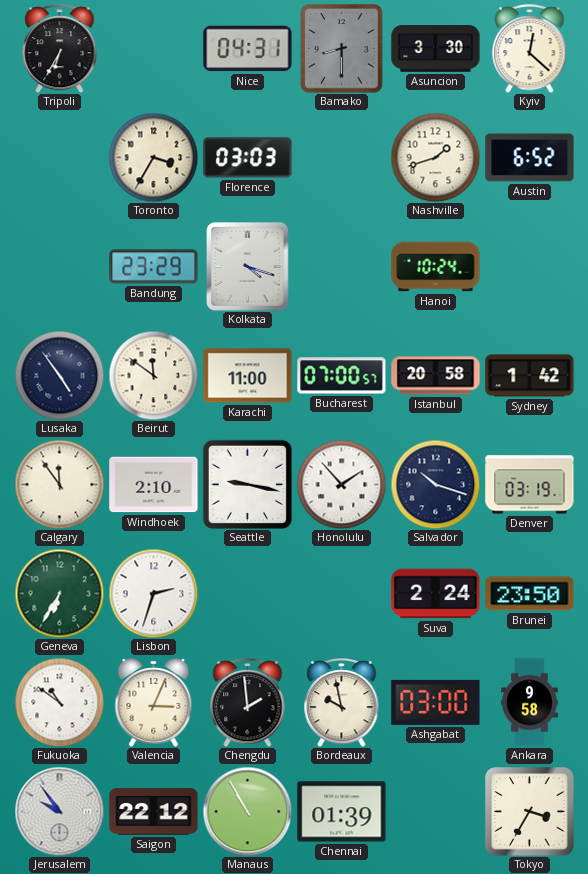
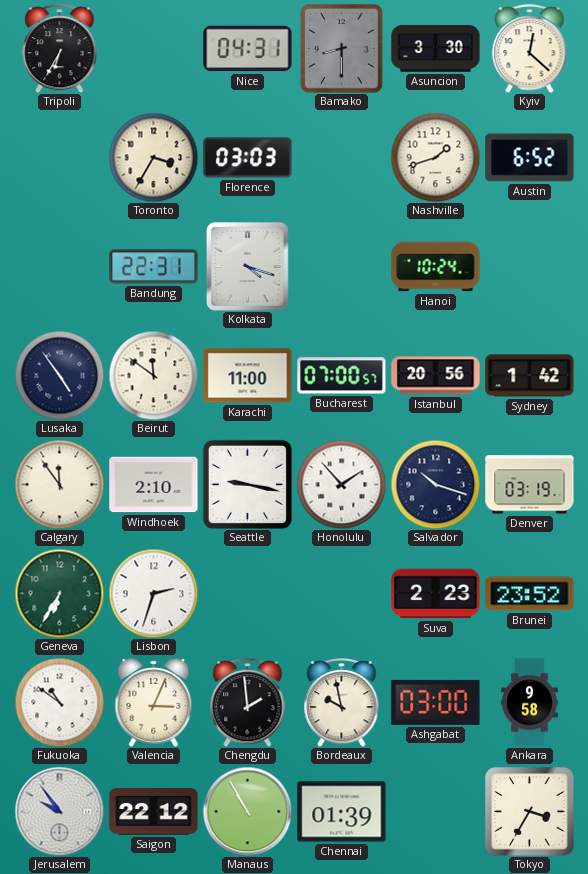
Bandung: 23:29 -> 22:31 (154, 267)
Istanbul: 20:58 -> 20:56 (436, 376)
Suva: 2:24 -> 2:23 (436, 594)
Brunei: 23:50 -> 23:52 (530, 594)
